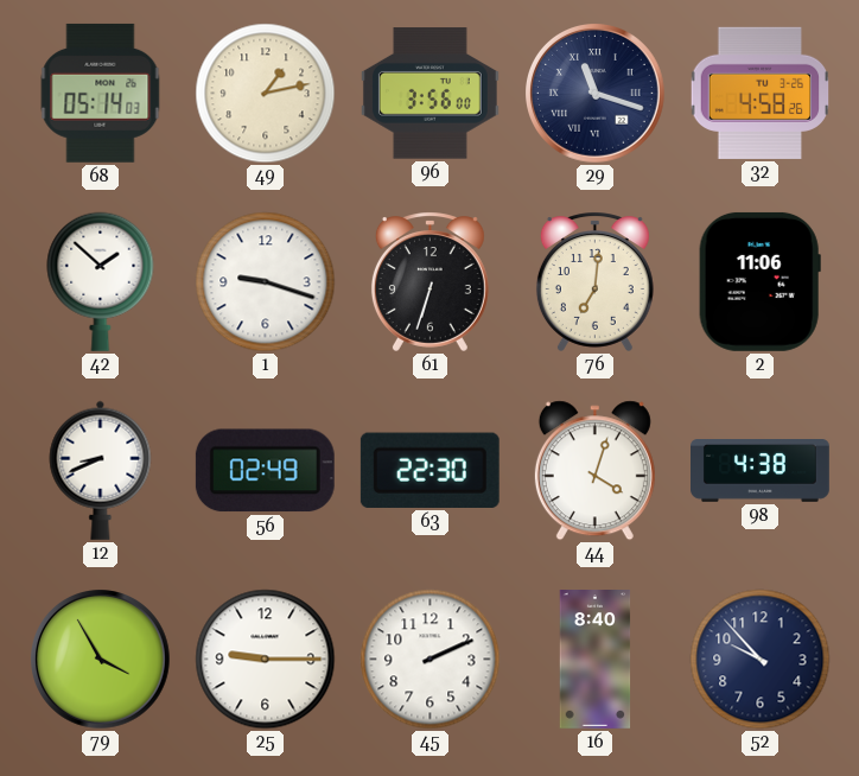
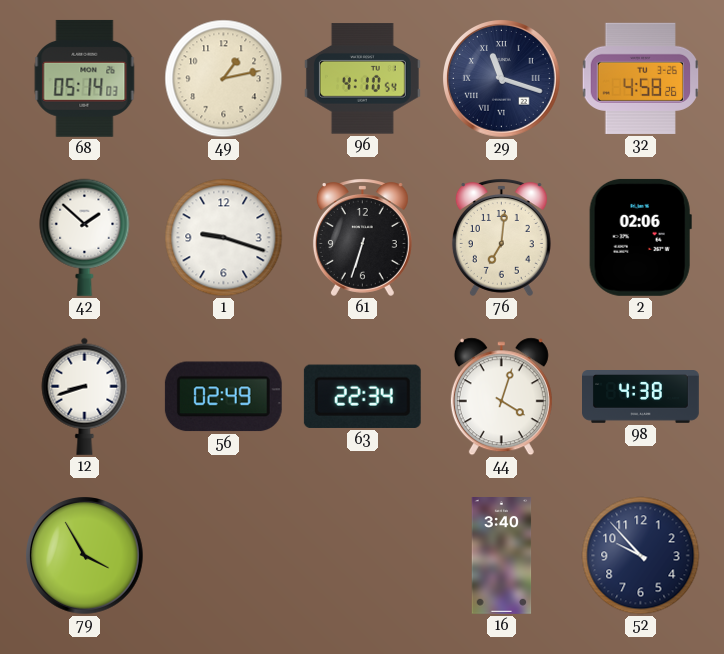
96: 3:56 -> 4:10 (362, 79)
2: 11:06 -> 02:06 (640, 237)
12: 8:41 -> 8:42 (85, 396)
63: 22:30 -> 22:34 (362, 396)
25: 9:15 -> none (266, 660)
45: 2:11 -> none (431, 660)
16: 8:40 -> 3:40 (502, 556)
